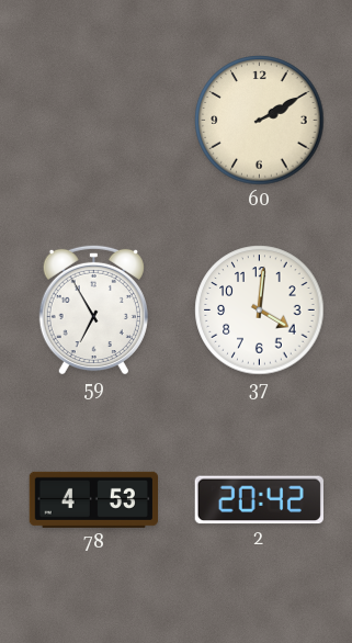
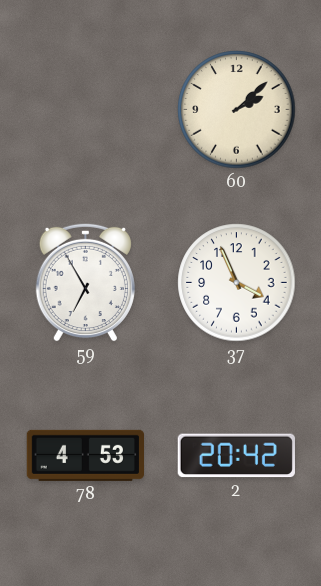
60: 2:10 -> 2:08 (237, 110)
37: 4:01 -> 3:56 (237, 283)
